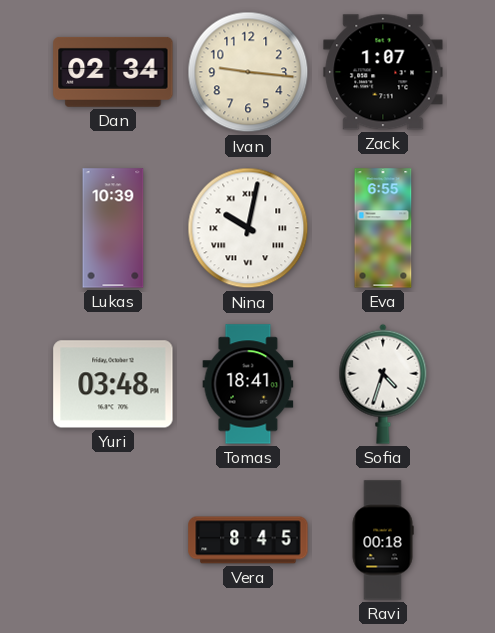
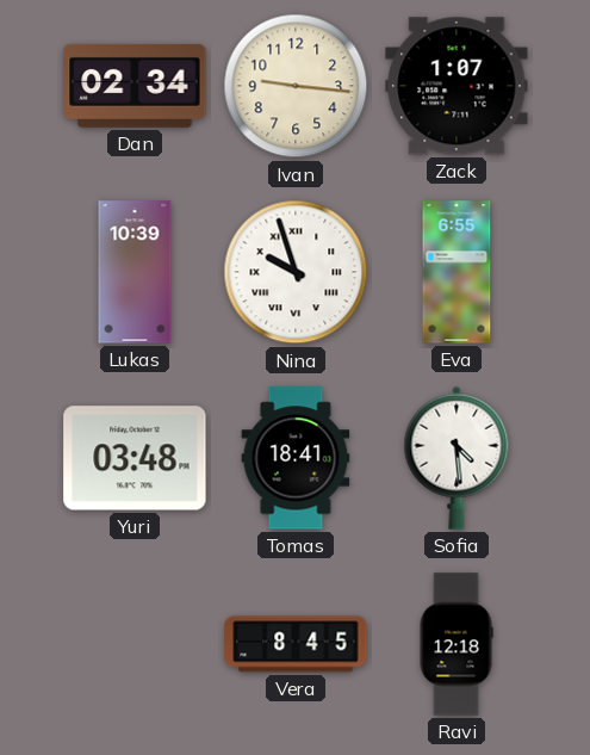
Nina: 10:02 -> 9:57 (296, 272)
Sofia: 4:33 -> 4:29 (457, 458)
Ravi: 00:18 -> 12:18 (457, 644)
